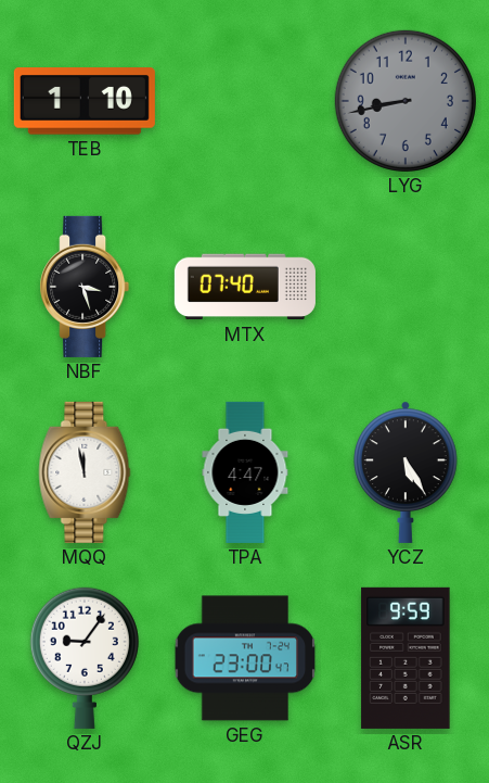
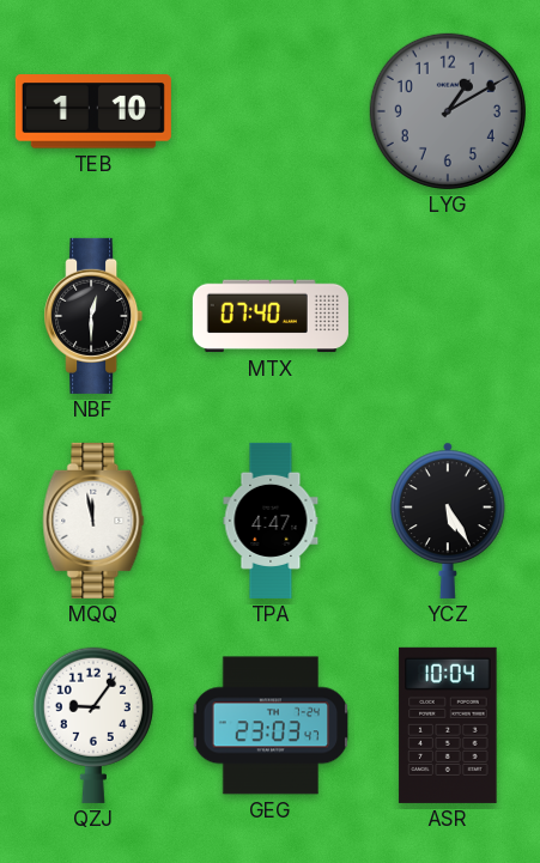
LYG: 8:43 -> 1:10 (448, 111)
NBF: 3:27 -> 12:30 (93, 316)
GEG: 23:00 -> 23:03 (271, 725)
ASR: 9:59 -> 10:04 (448, 725)
